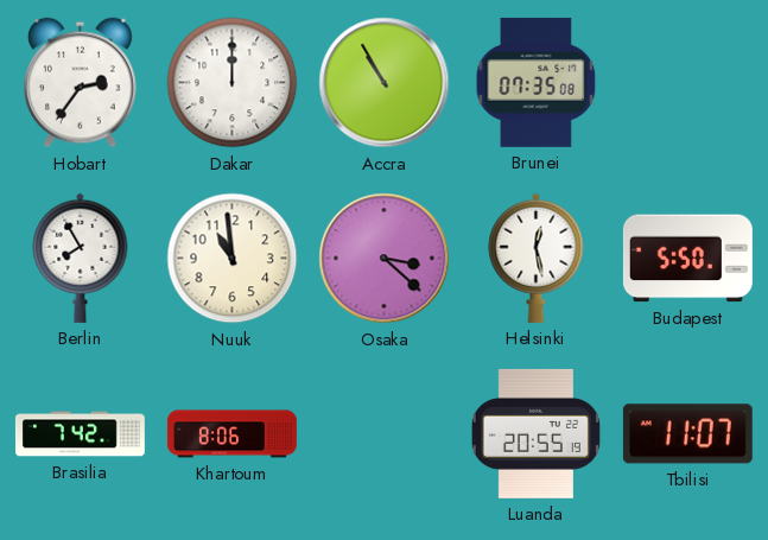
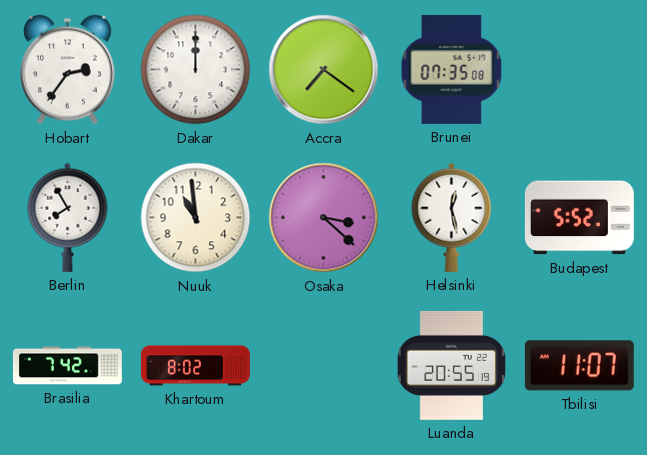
Accra: 10:55 -> 7:21 (324, 70)
Budapest: 5:50 -> 5:52 (579, 218)
Khartoum: 8:06 -> 8:02 (195, 366)
